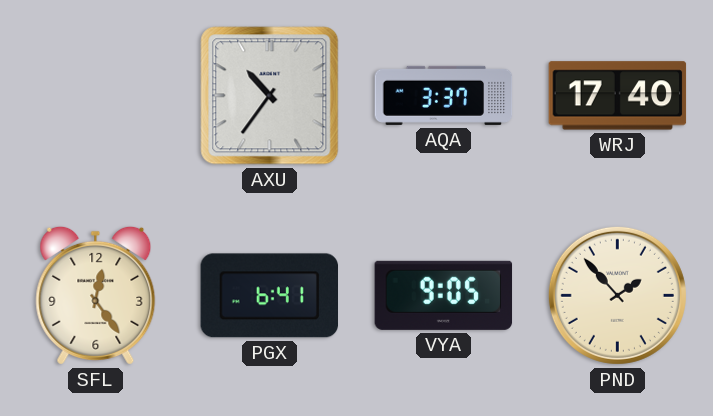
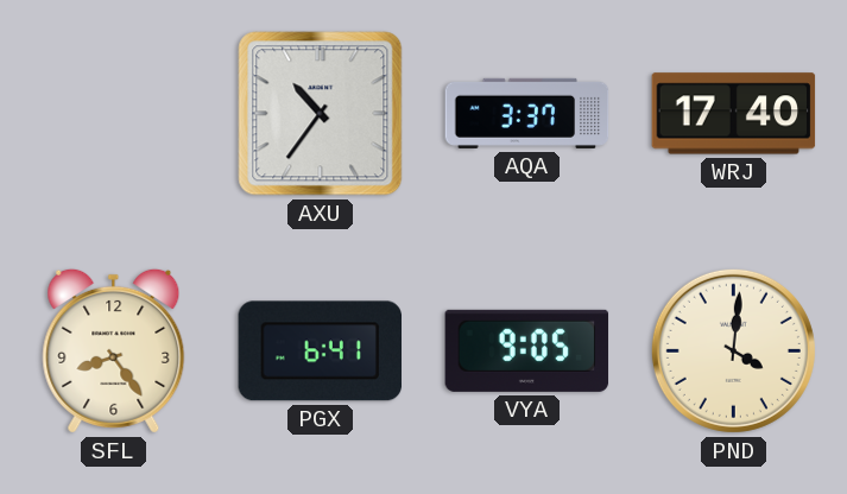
SFL: 12:24 -> 8:24 (114, 350)
PND: 1:53 -> 4:01 (733, 350)
